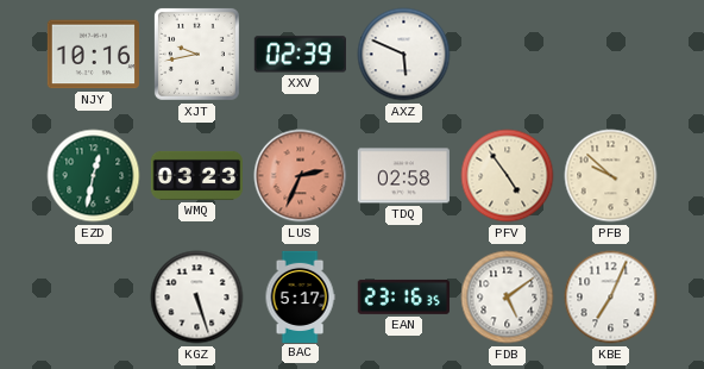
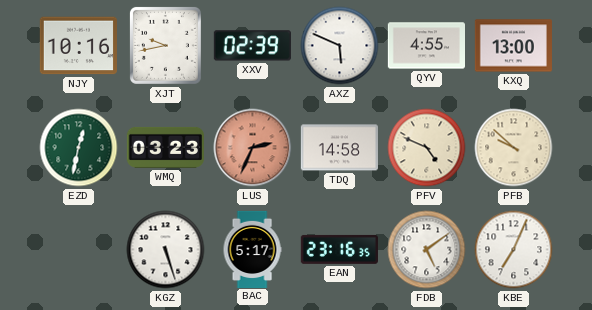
QYV: none -> 4:55 (426, 46)
KXQ: none -> 13:00 (513, 46)
TDQ: 02:58 -> 14:58 (339, 148)
PFV: 4:54 -> 4:49 (427, 148)
